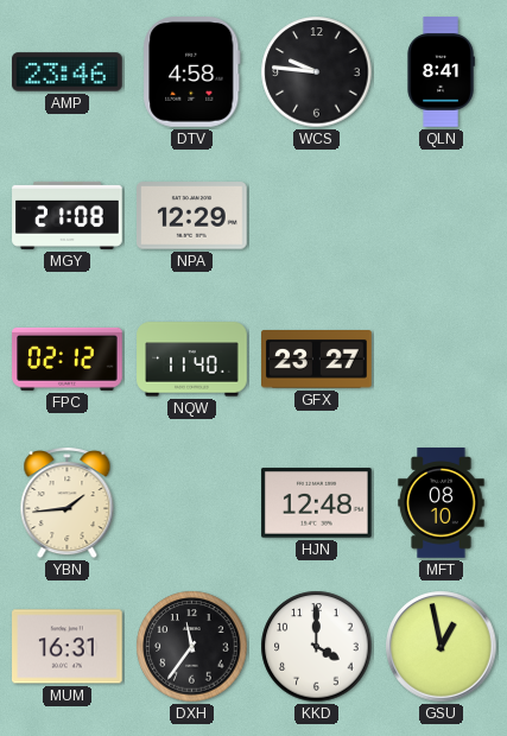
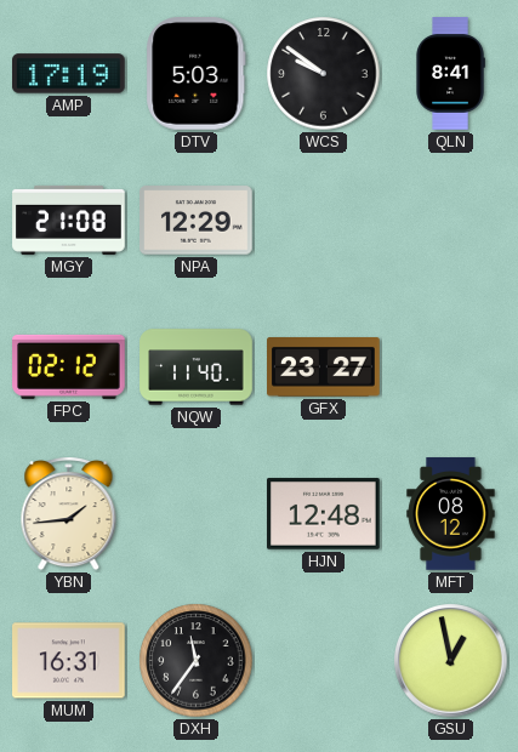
AMP: 23:46 -> 17:19 (69, 74)
DTV: 4:58 -> 5:03 (197, 74)
WCS: 9:46 -> 9:51 (324, 74)
MFT: 08:10 -> 08:12 (451, 514)
KKD: 4:00 -> none (317, 647)
